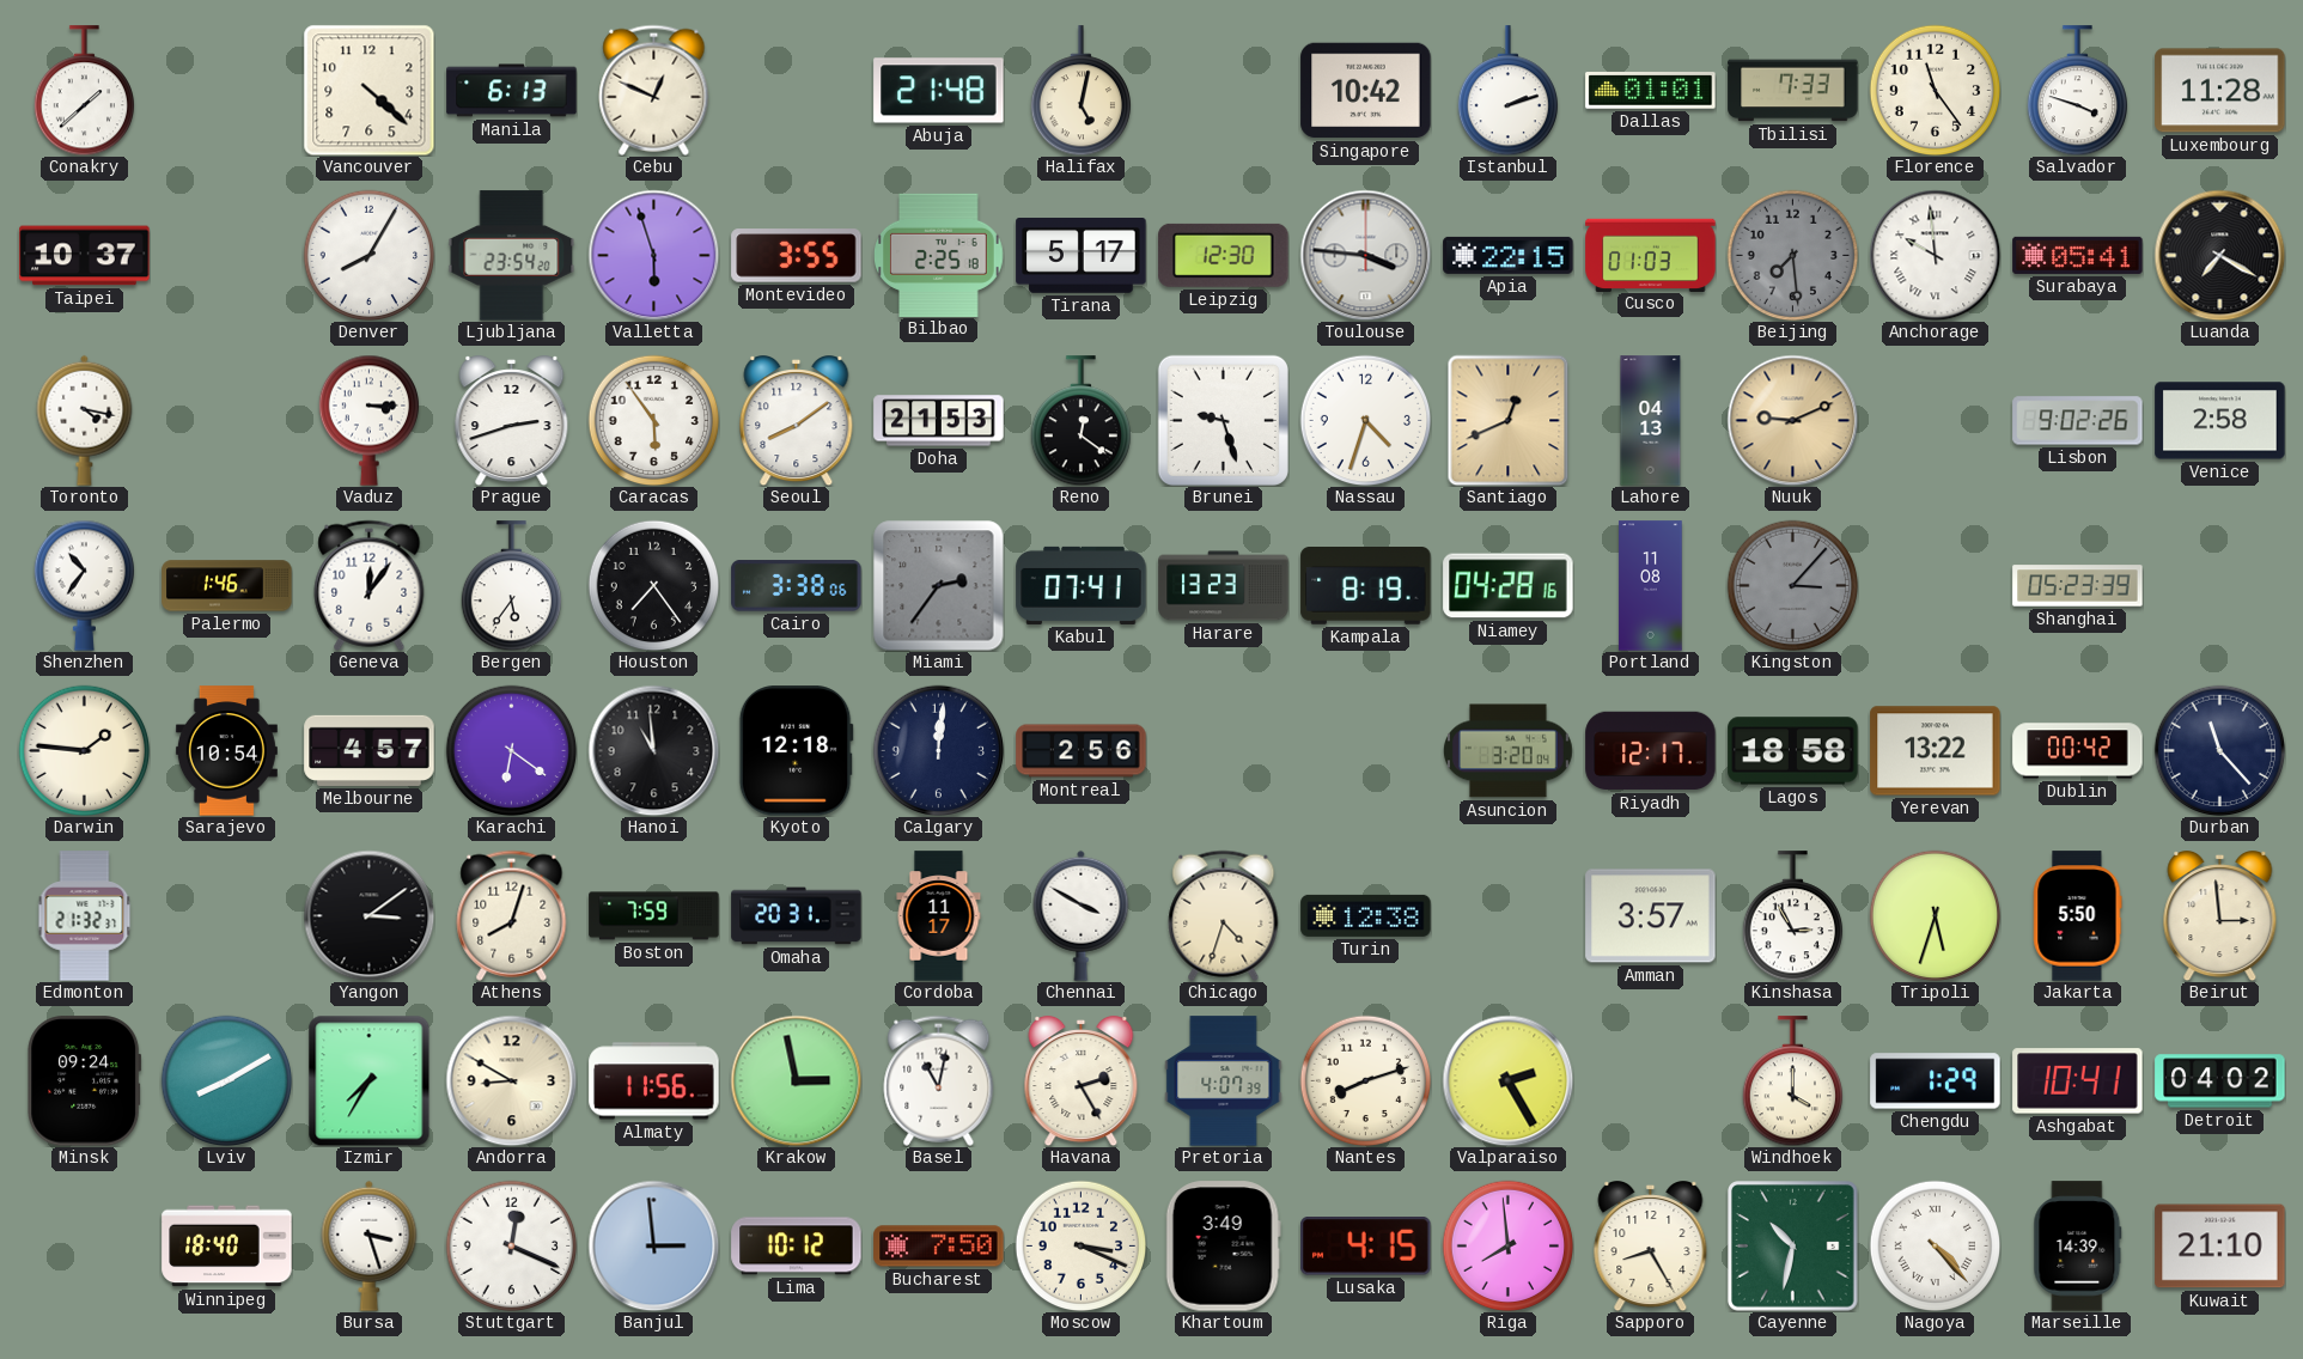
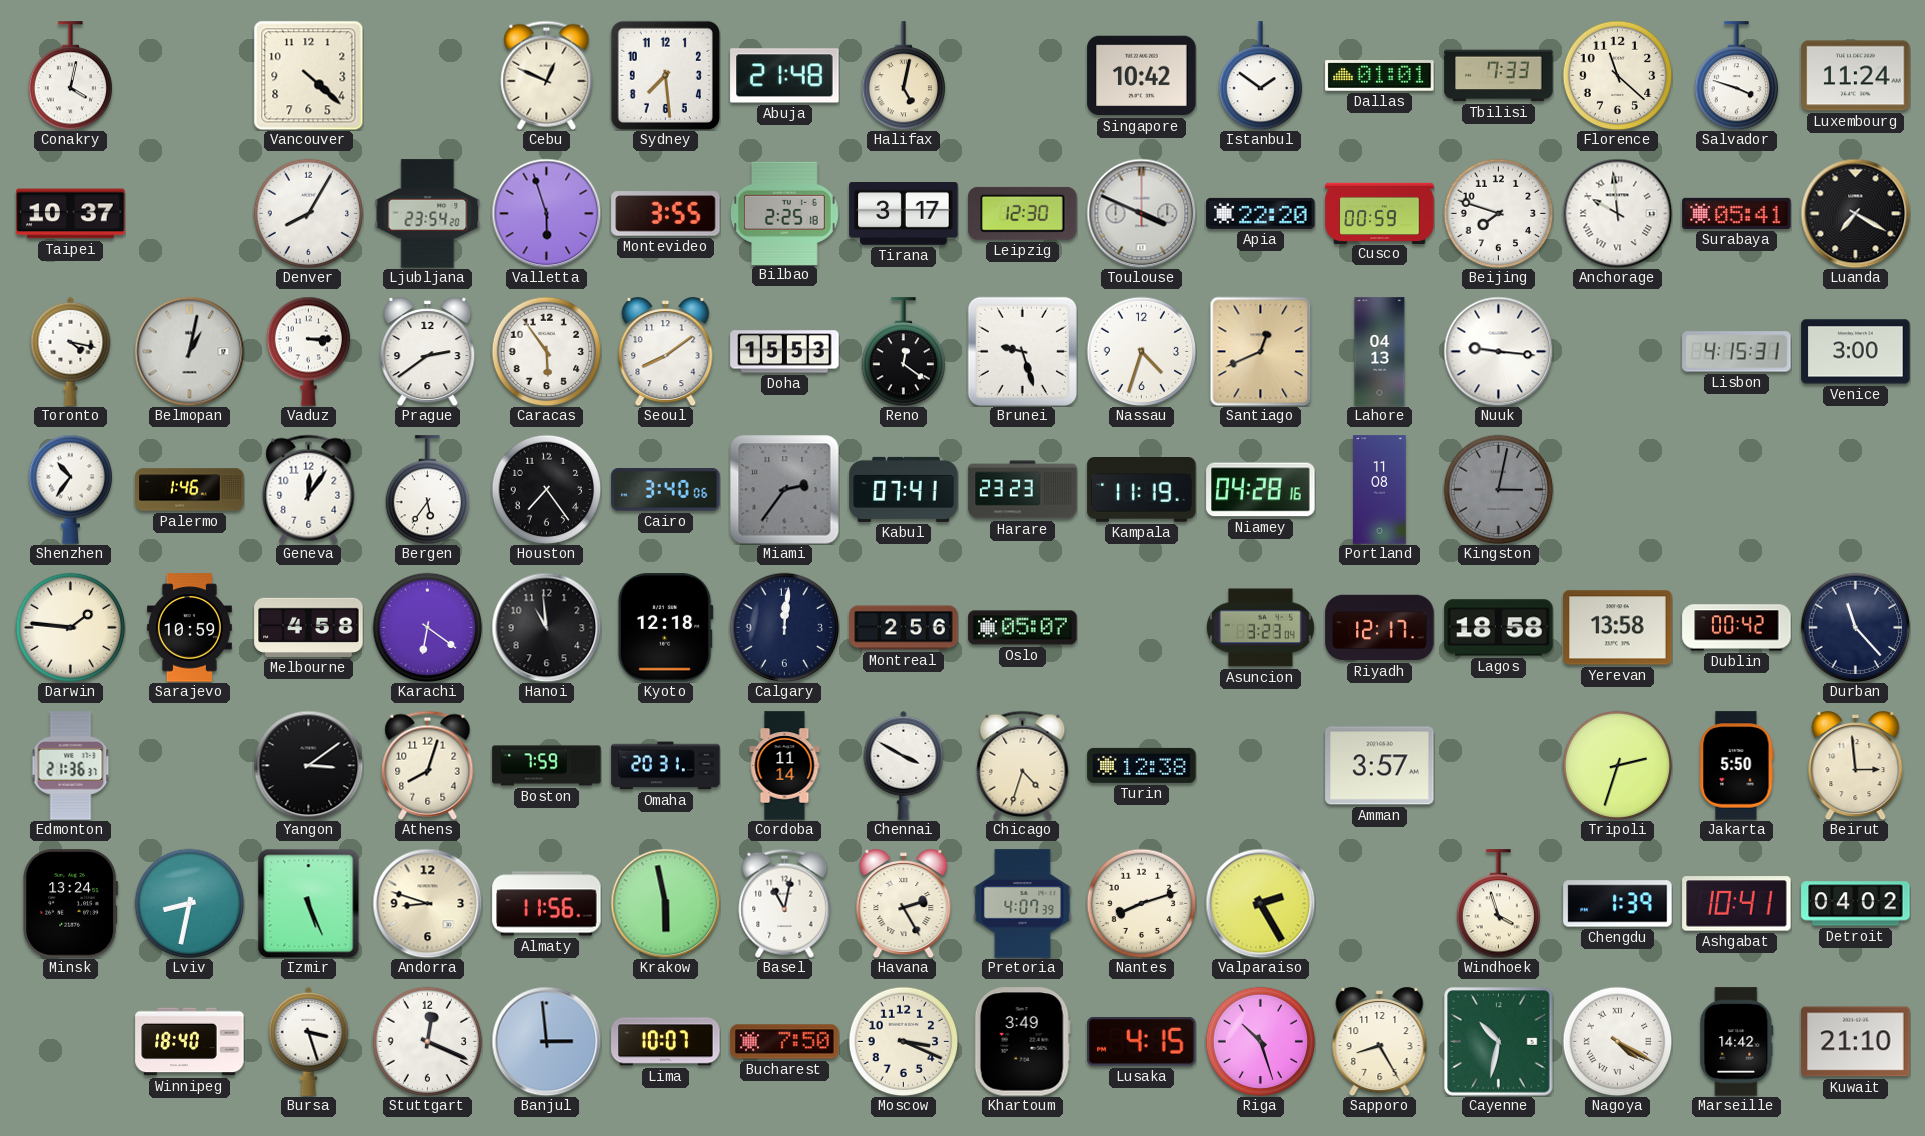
Conakry: 1:38 -> 4:02 (70, 76)
Manila: 6:13 -> none (512, 91)
Sydney: none -> 7:29 (665, 75)
Istanbul: 2:12 -> 1:51 (1260, 76)
Florence: 11:24 -> 11:22 (1617, 75)
Luxembourg: 11:28 -> 11:24 (1856, 76)
Tirana: 5:17 -> 3:17 (904, 214)
Toulouse: 3:46 -> 3:49 (1141, 213)
Apia: 22:15 -> 22:20 (1261, 213)
Cusco: 01:03 -> 00:59 (1380, 213)
Beijing: 7:29 -> 7:48 (1498, 213)
Beijing dial: grey -> white (1498, 213)
Belmopan: none -> 1:02 (189, 351)
Prague: 2:42 -> 2:39 (428, 352)
Doha: 21:53 -> 15:53 (785, 352)
Nuuk: 9:11 -> 9:16 (1498, 351)
Nuuk dial: champagne -> white (1498, 351)
Lisbon: 9:02 -> 4:15 (1737, 352)
Venice: 2:58 -> 3:00 (1856, 352)
Cairo: 3:38 -> 3:40 (666, 490)
Harare: 13:23 -> 23:23 (1023, 490)
Kampala: 8:19 -> 11:19 (1142, 490)
Kingston: 3:07 -> 3:02 (1498, 489)
Shanghai: 05:23 -> none (2078, 586)
Sarajevo: 10:54 -> 10:59 (189, 628)
Melbourne: 4:57 -> 4:58 (309, 627)
Oslo: none -> 05:07 (1023, 628)
Asuncion: 3:20 -> 3:23 (1260, 628)
Yerevan: 13:22 -> 13:58 (1618, 628)
Edmonton: 21:32 -> 21:36 (71, 766)
Cordoba: 11:17 -> 11:14 (785, 766)
Kinshasa: 2:55 -> none (1792, 916)
Tripoli: 5:33 -> 2:33 (1617, 765)
Minsk: 09:24 -> 13:24 (71, 904)
Lviv: 8:10 -> 8:32 (189, 903)
Izmir: 7:35 -> 5:26 (309, 903)
Andorra: 8:50 -> 8:48 (427, 903)
Krakow: 2:58 -> 5:58 (665, 903)
Windhoek: 4:00 -> 3:57 (1498, 904)
Chengdu: 1:29 -> 1:39 (1618, 904)
Lima: 10:12 -> 10:07 (666, 1042)
Riga: 7:59 -> 10:27 (1260, 1041)
Nagoya: 4:23 -> 4:20 (1617, 1041)
Marseille: 14:39 -> 14:42 (1737, 1042)
